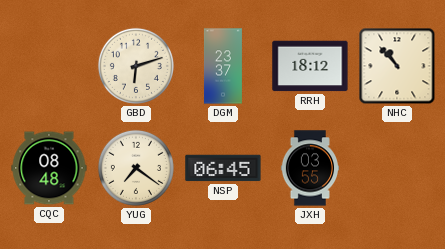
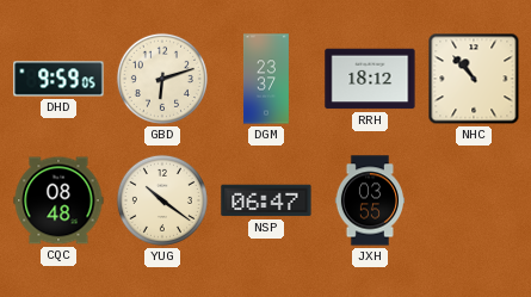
DHD: none -> 9:59 (58, 79)
YUG: 7:21 -> 10:21 (162, 200)
NSP: 06:45 -> 06:47 (266, 200)
